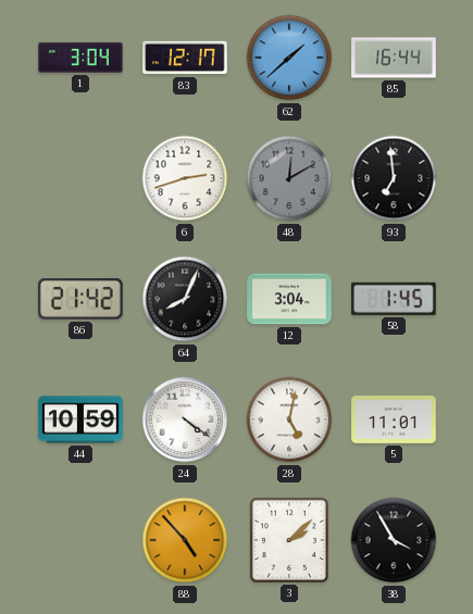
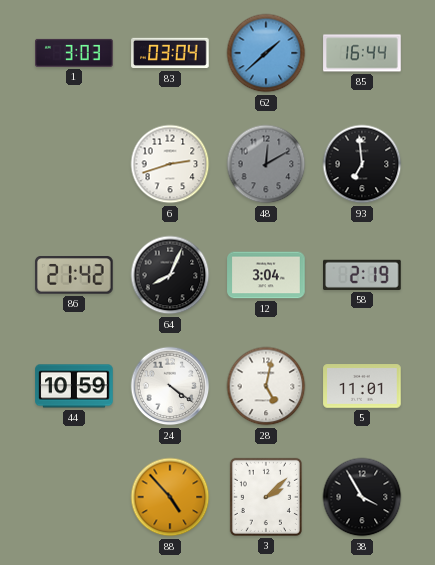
1: 3:04 -> 3:03 (74, 53)
83: 12:17 -> 03:04 (170, 53)
58: 1:45 -> 2:19 (362, 275)
